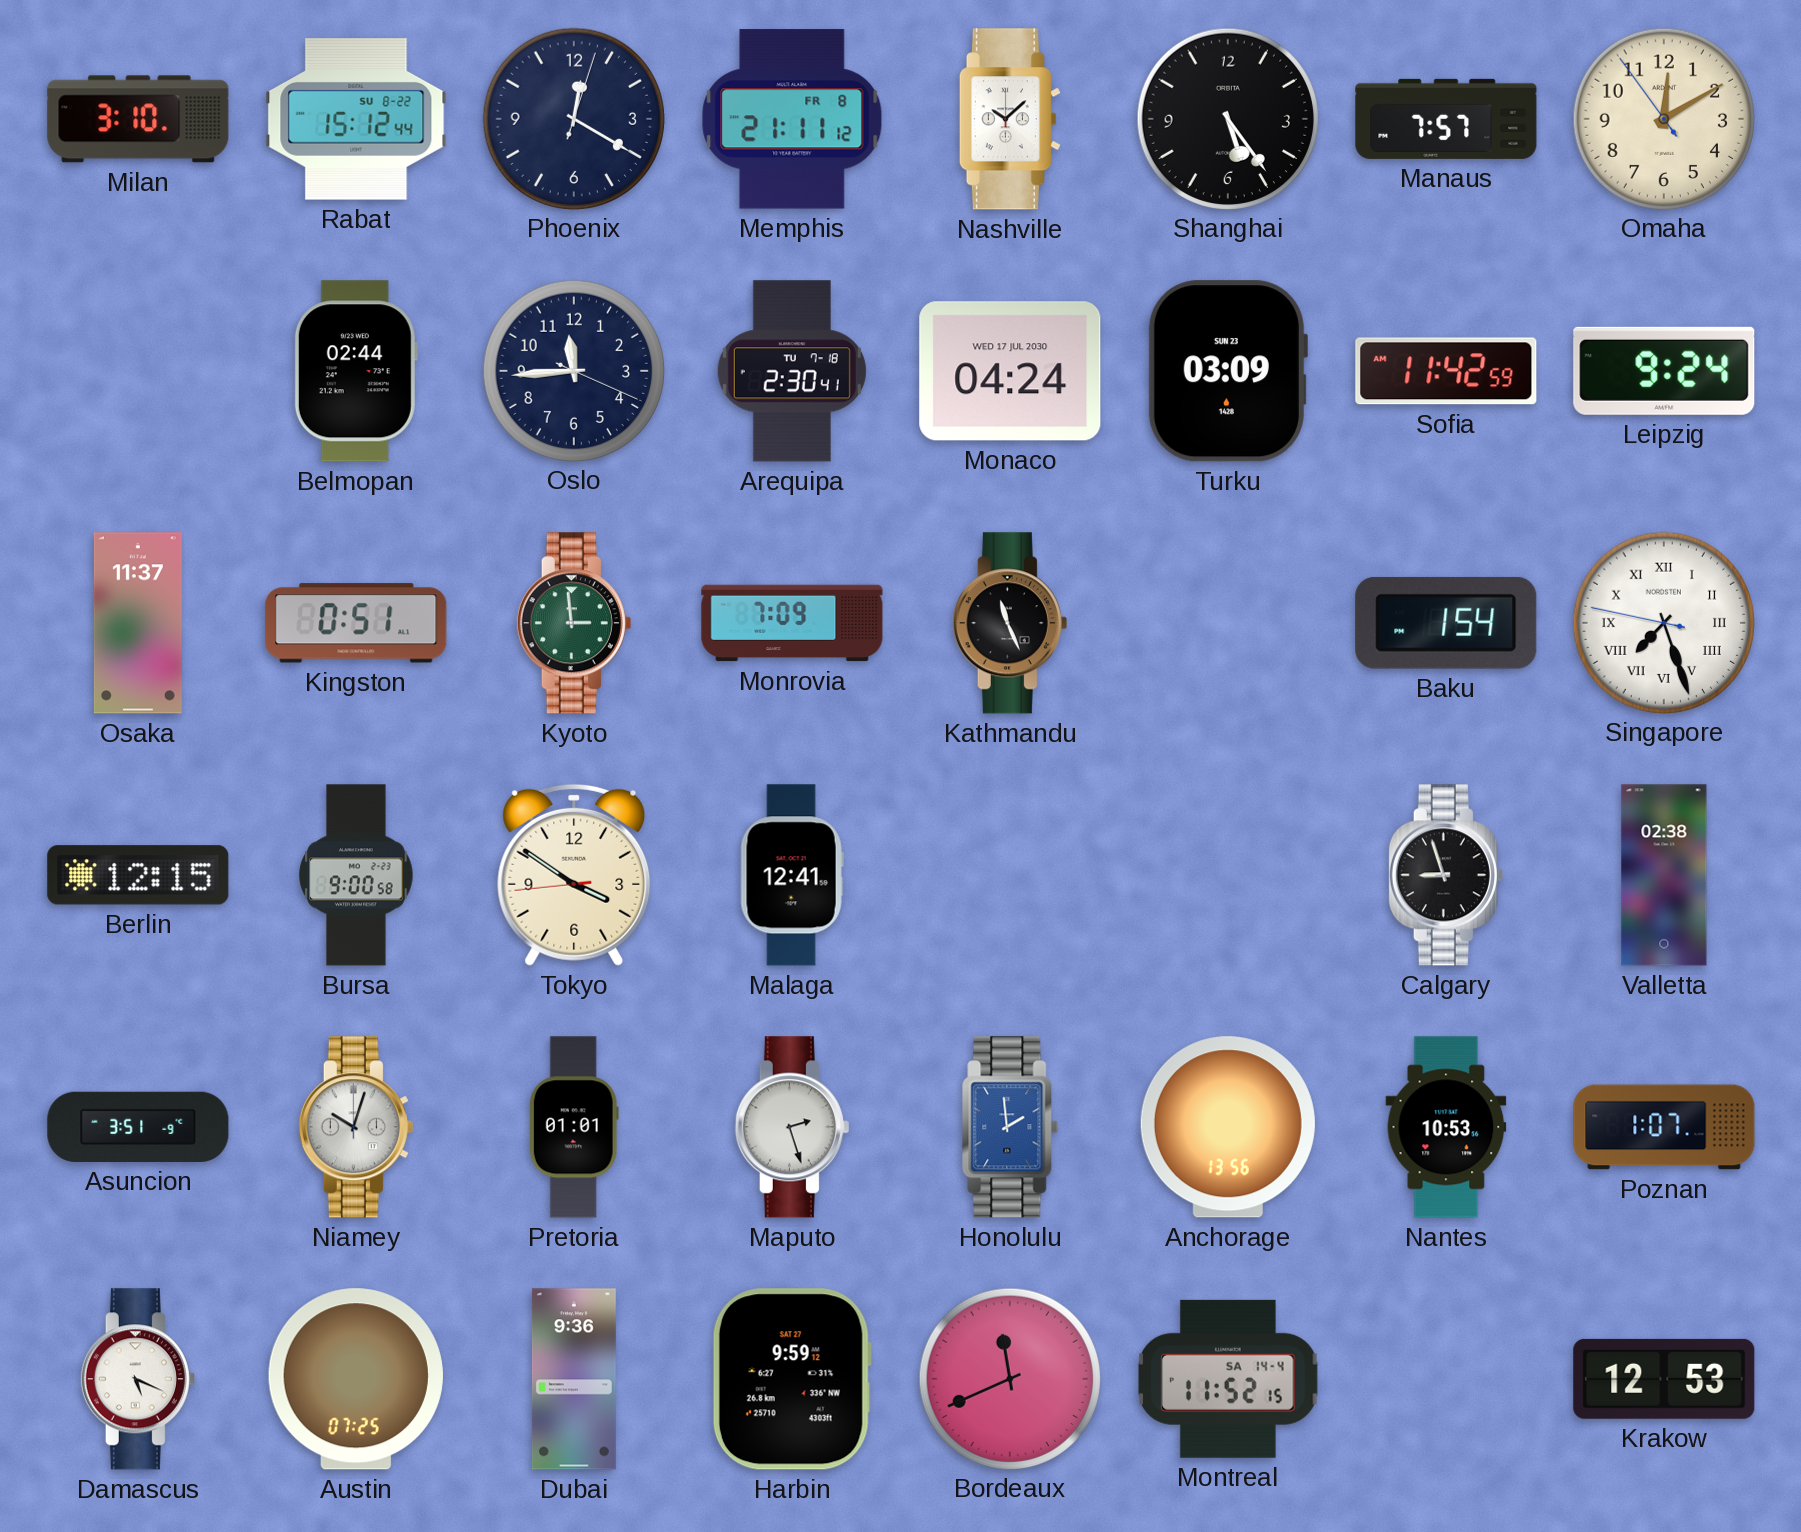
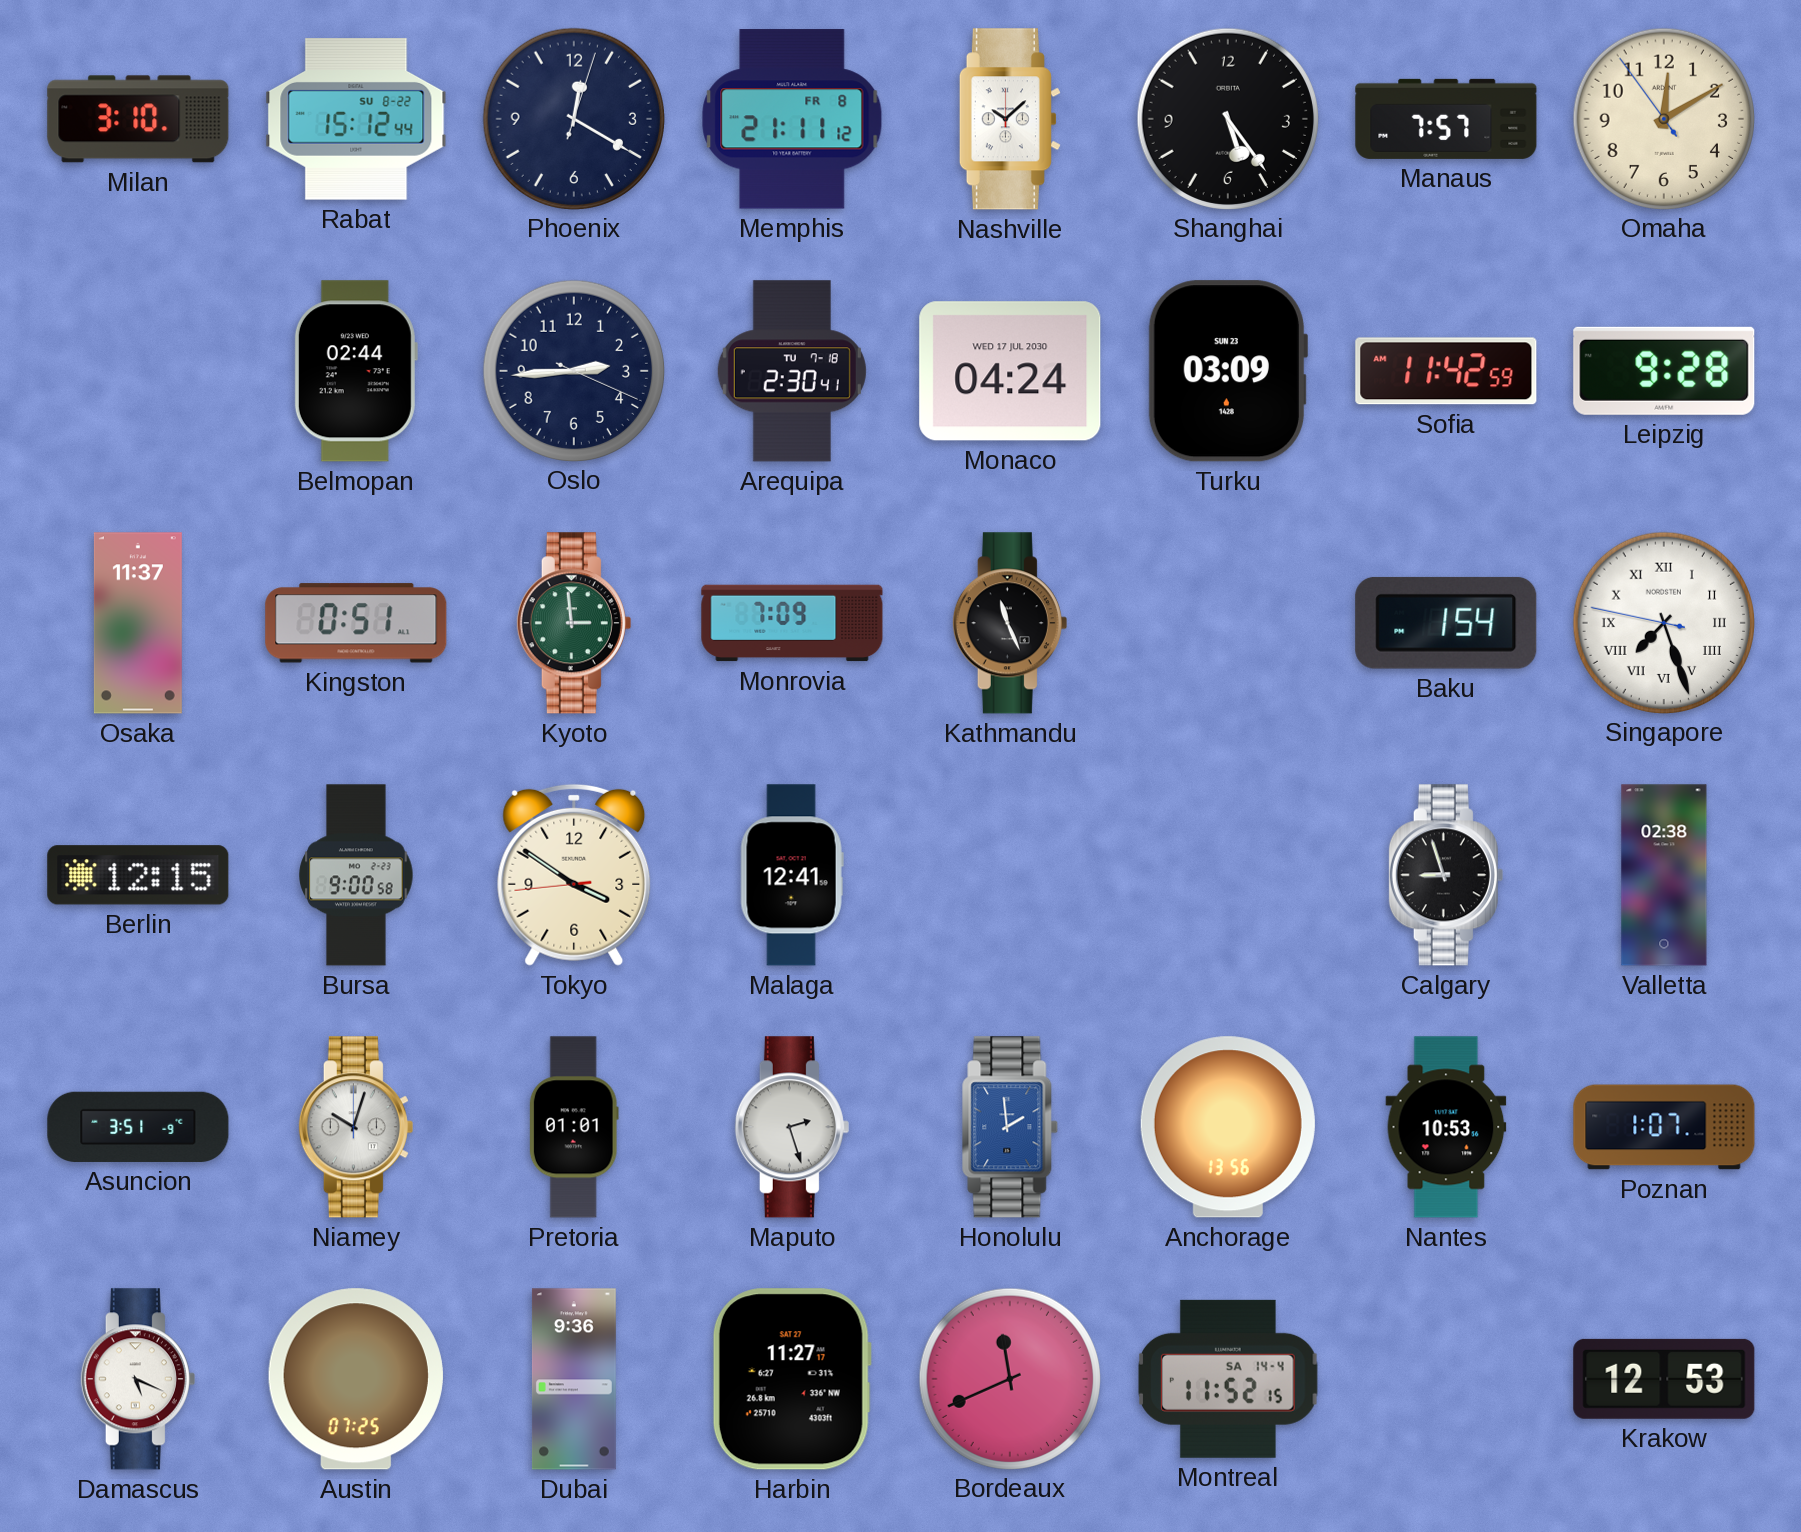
Oslo: 11:44 -> 2:44 (573, 370)
Leipzig: 9:24 -> 9:28 (1664, 371)
Harbin: 9:59 -> 11:27 (792, 1379)
